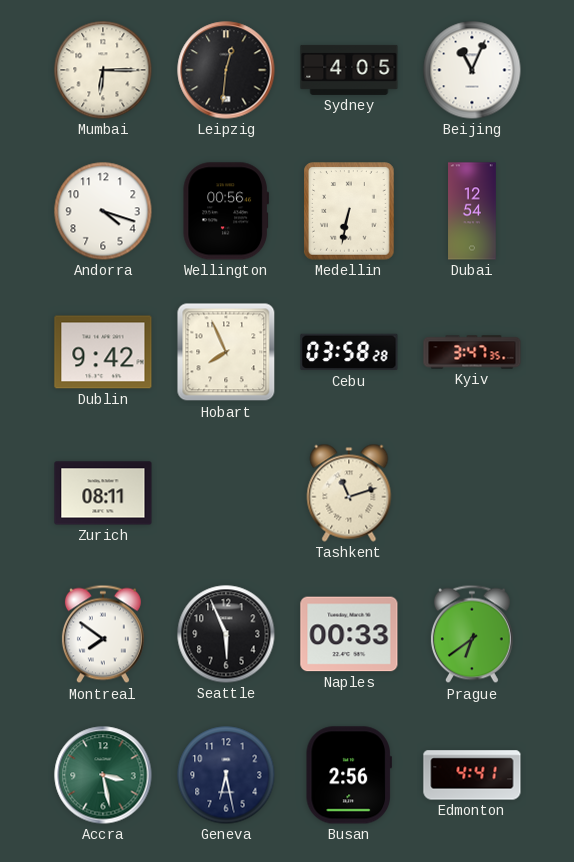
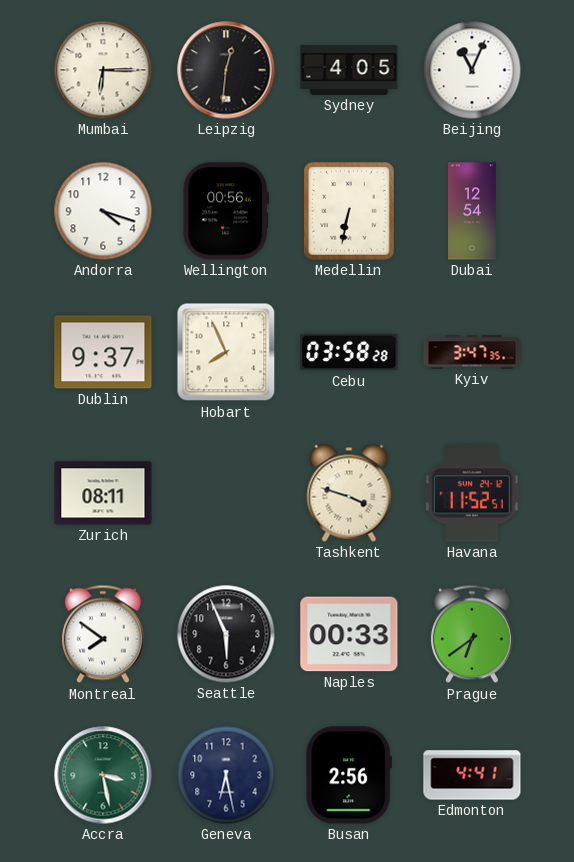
Dublin: 9:42 -> 9:37 (103, 352)
Tashkent: 11:12 -> 3:48 (349, 493)
Havana: none -> 11:52 (473, 493)
